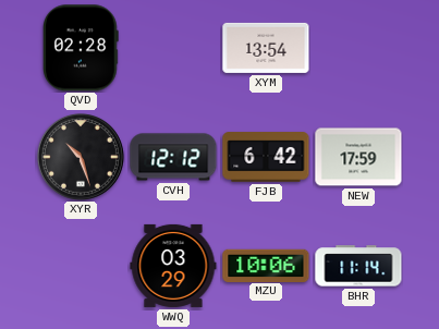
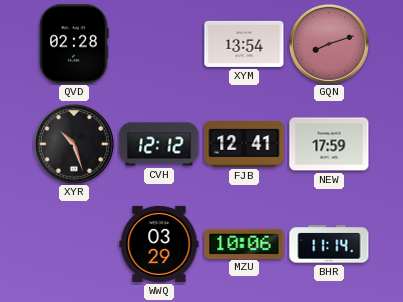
GQN: none -> 8:12 (329, 44)
FJB: 6:42 -> 12:41 (244, 144)
